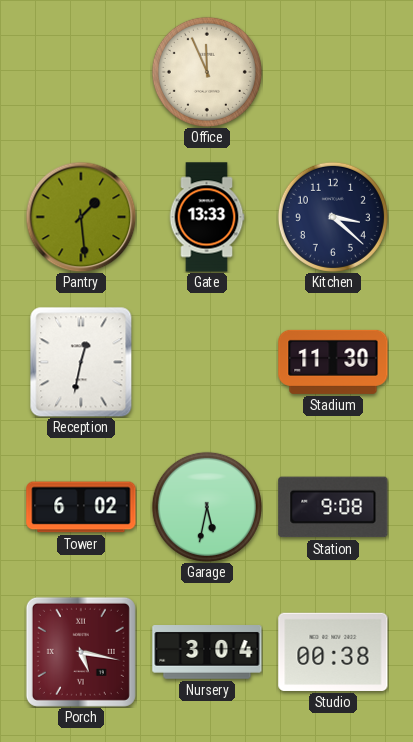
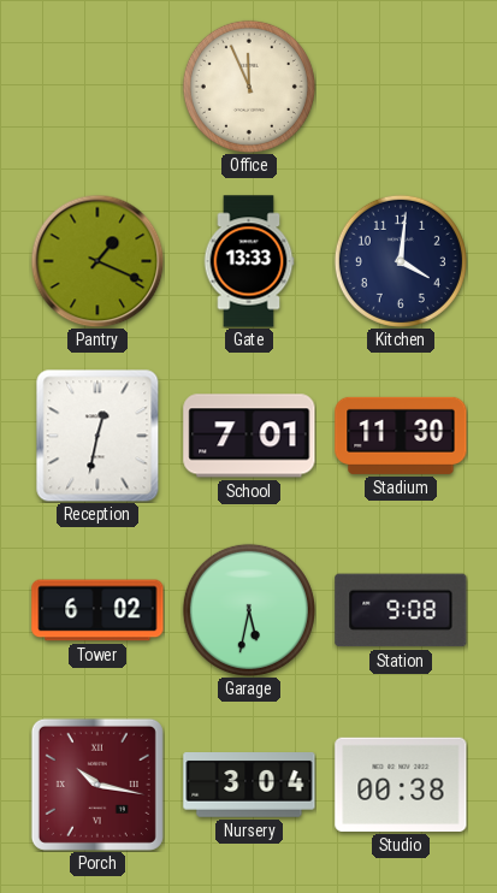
Pantry: 1:29 -> 1:19 (97, 261)
Kitchen: 3:22 -> 4:01 (401, 261)
School: none -> 7:01 (249, 436)
Porch: 5:17 -> 10:17 (97, 785)
